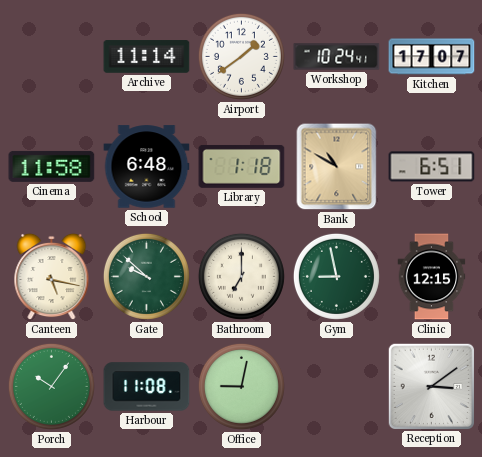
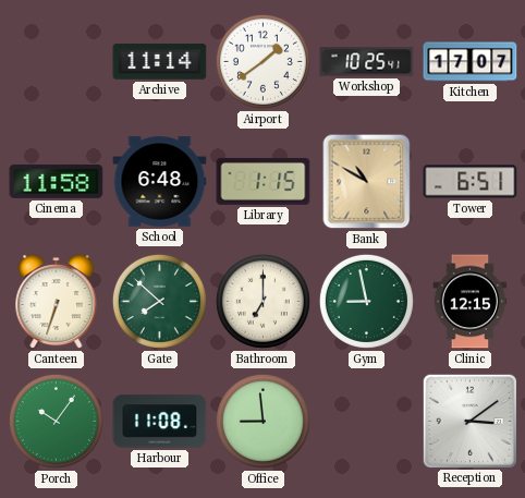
Workshop: 10:24 -> 10:25 (367, 62)
Library: 1:18 -> 1:15 (264, 181)
Canteen: 5:17 -> 6:33 (57, 302)
Gate: 9:52 -> 7:52 (159, 301)
Office: 9:02 -> 8:59 (262, 421)
